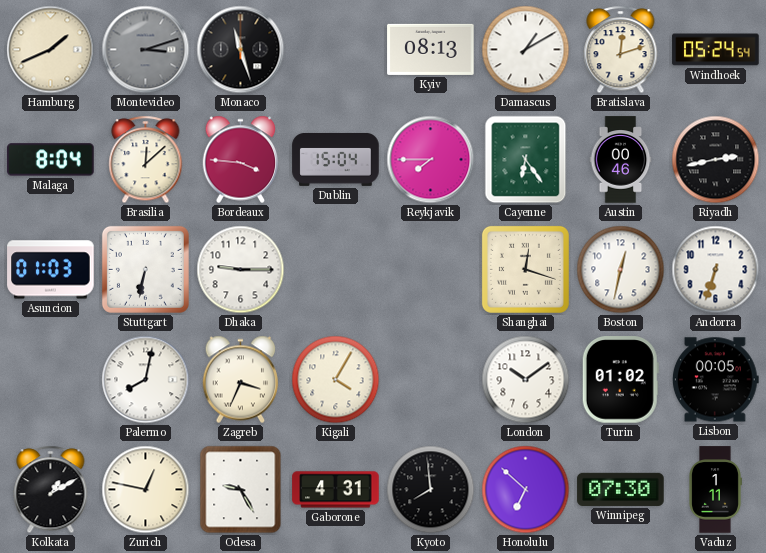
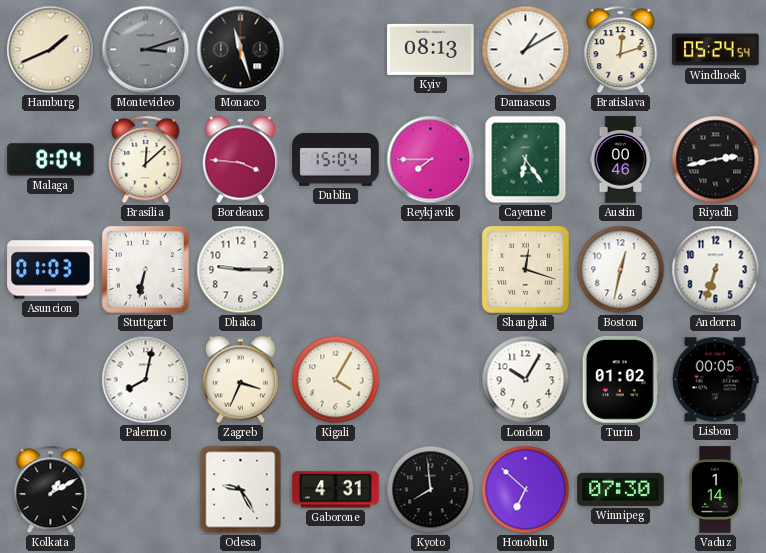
London: 10:09 -> 10:05 (526, 380)
Zurich: 12:47 -> none (146, 490)
Vaduz: 1:11 -> 1:14 (716, 490)
